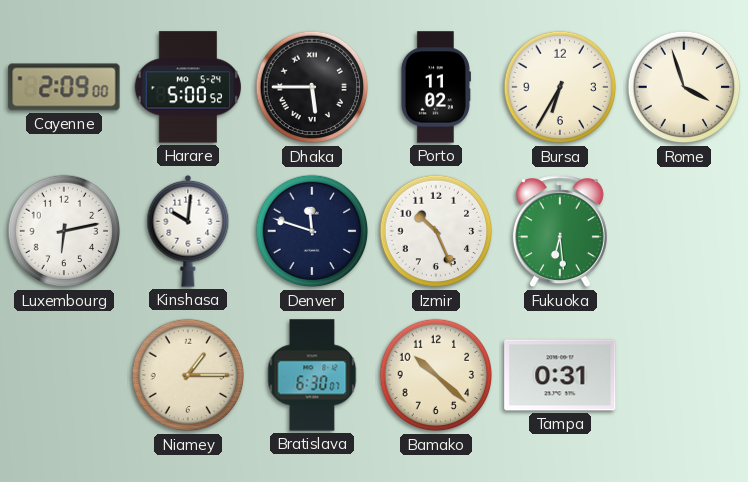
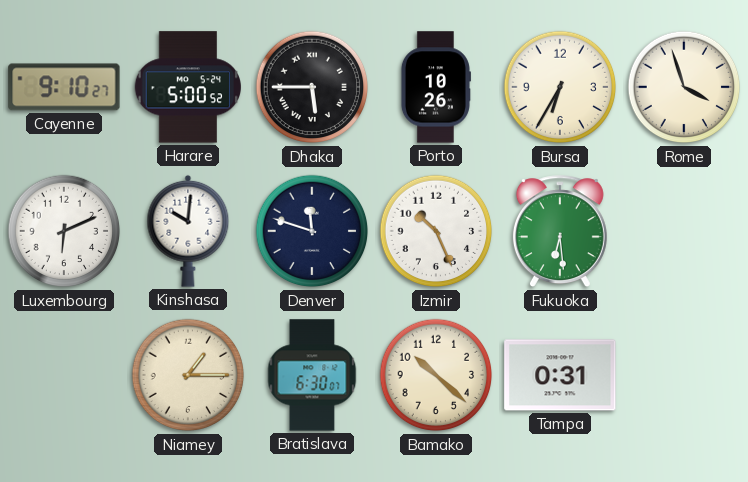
Cayenne: 2:09 -> 9:10 (64, 87)
Porto: 11:02 -> 10:26 (435, 87)
Luxembourg: 6:13 -> 6:11 (64, 231)
